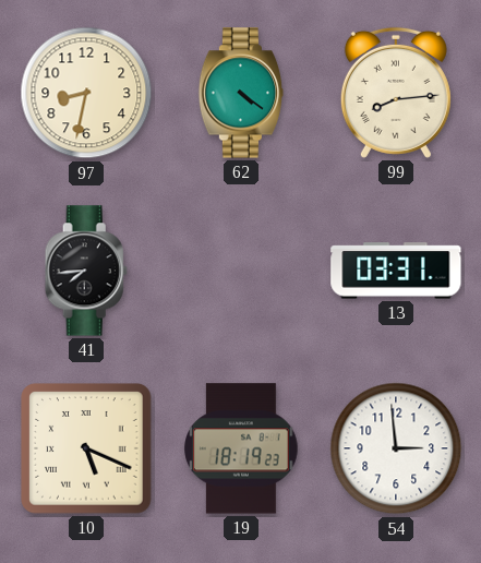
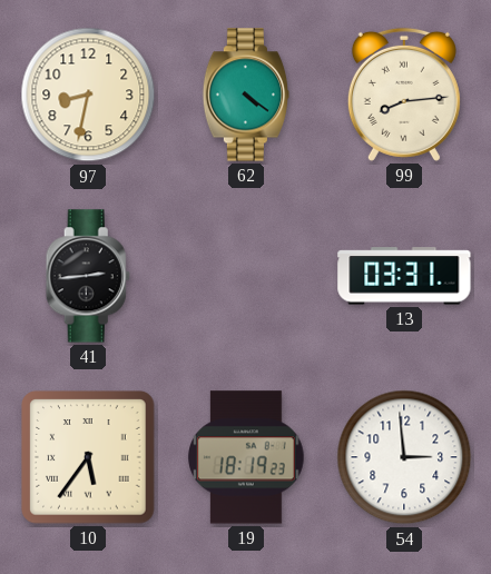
41: 7:44 -> 2:44 (88, 276)
10: 5:19 -> 5:36 (88, 457)
